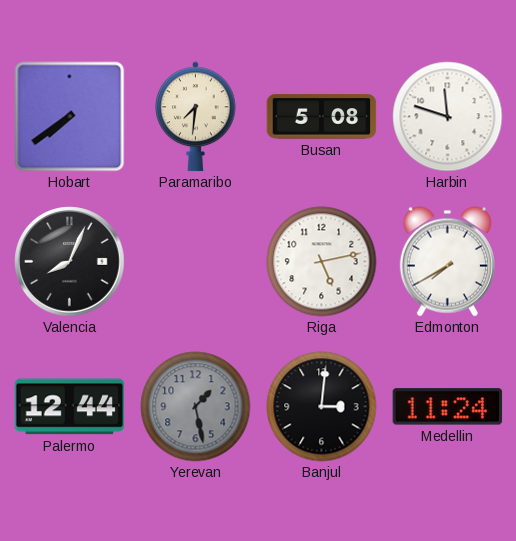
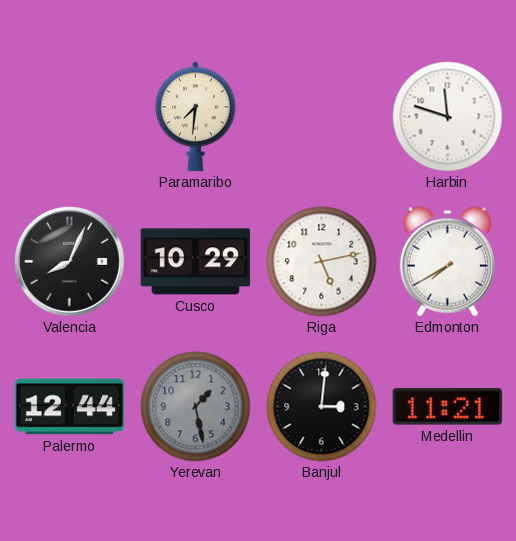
Hobart: 7:39 -> none (70, 117)
Busan: 5:08 -> none (322, 117)
Cusco: none -> 10:29 (196, 262)
Medellin: 11:24 -> 11:21 (448, 407)
